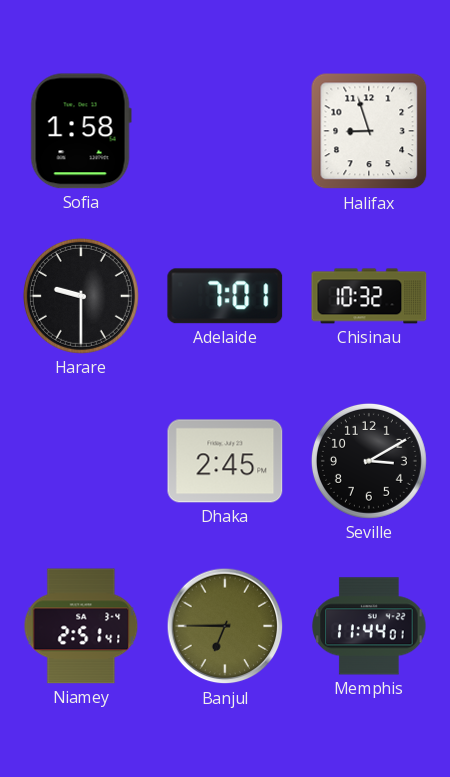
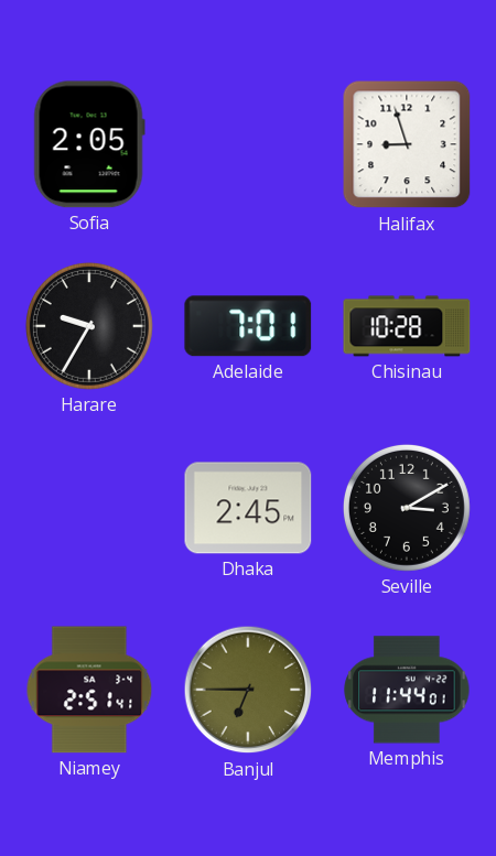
Sofia: 1:58 -> 2:05 (89, 144)
Harare: 9:30 -> 9:35 (89, 326)
Chisinau: 10:32 -> 10:28 (407, 326)
